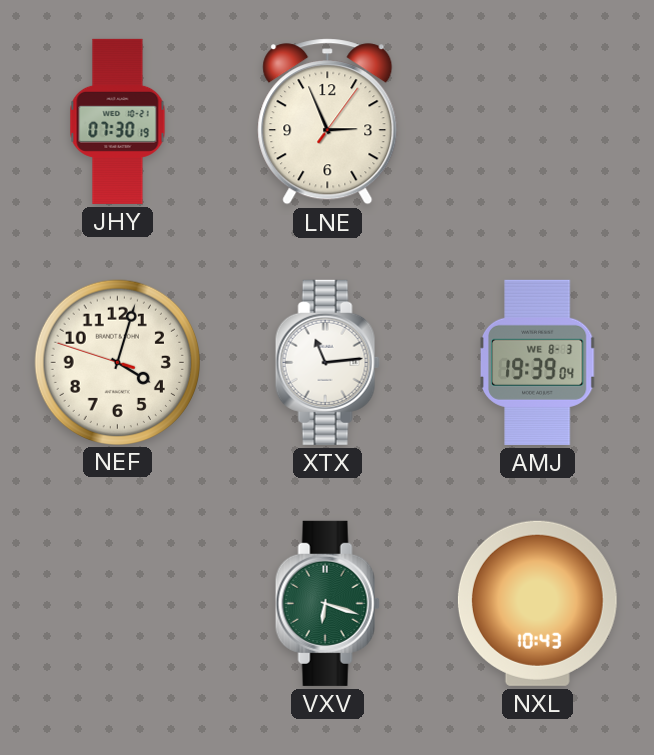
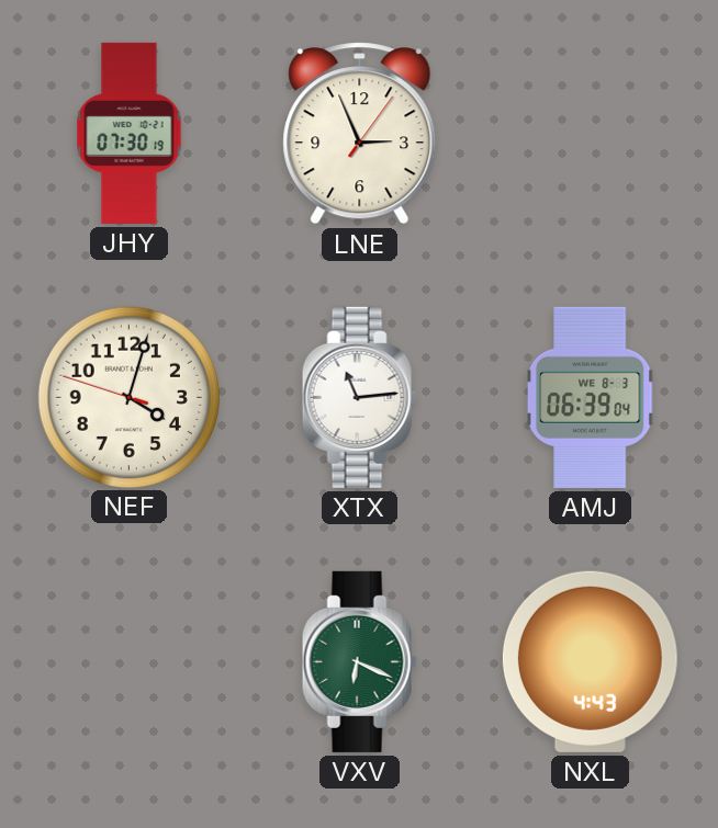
AMJ: 19:39 -> 06:39 (590, 397)
VXV: 6:18 -> 6:19 (359, 661)
NXL: 10:43 -> 4:43 (590, 661)
